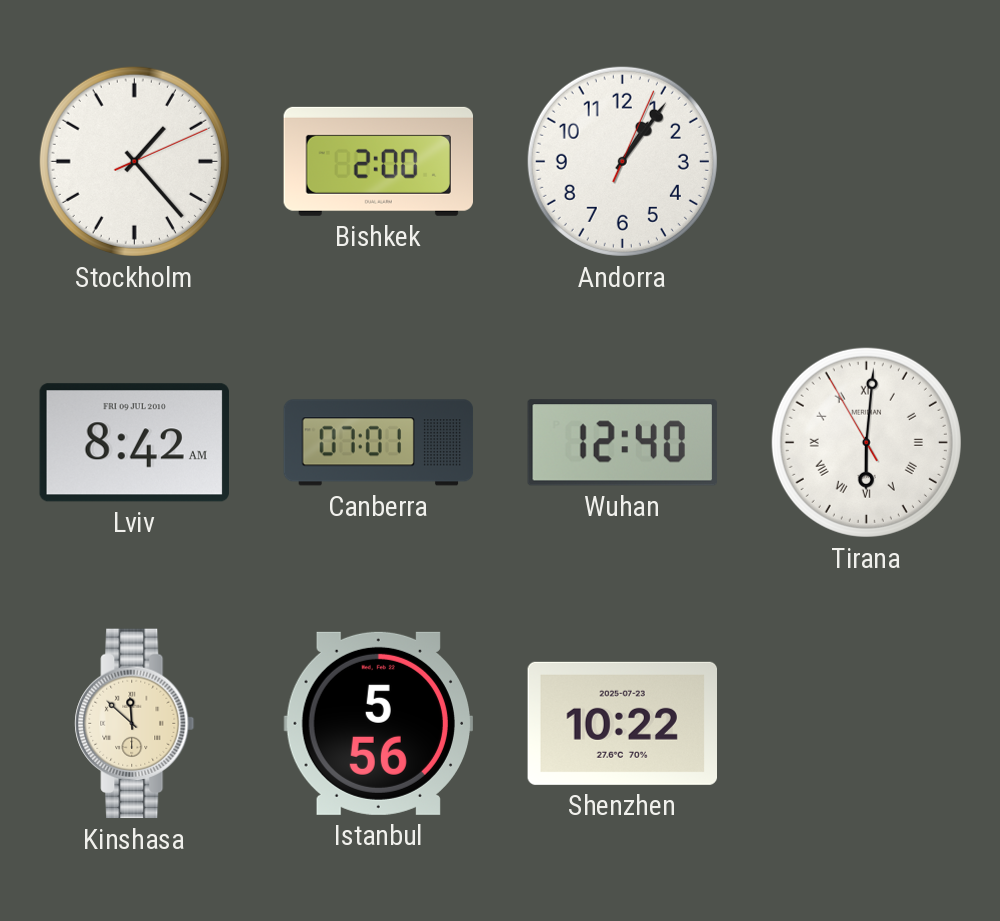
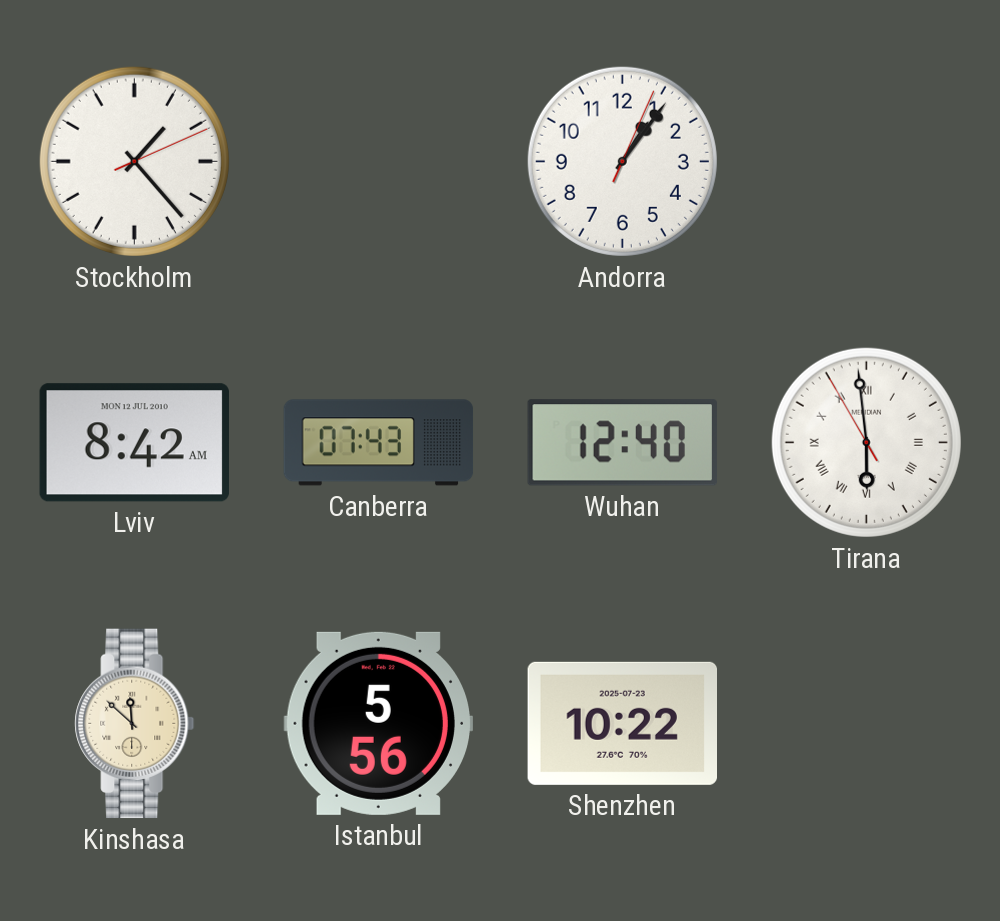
Bishkek: 2:00 -> none (378, 161)
Lviv date: FRI 09 JUL 2010 -> MON 12 JUL 2010 (134, 443)
Canberra: 07:01 -> 07:43 (379, 443)
Tirana: 6:00 -> 5:58 (866, 442)
